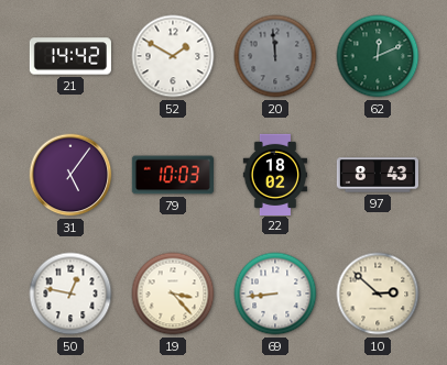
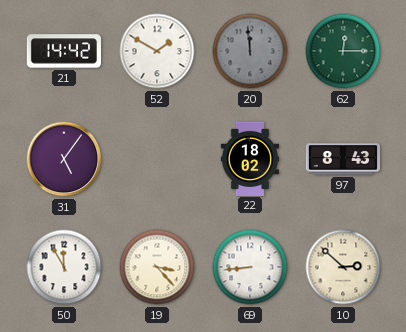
62: 12:11 -> 12:15 (343, 51)
79: 10:03 -> none (172, 175)
50: 12:47 -> 11:55 (64, 267)
